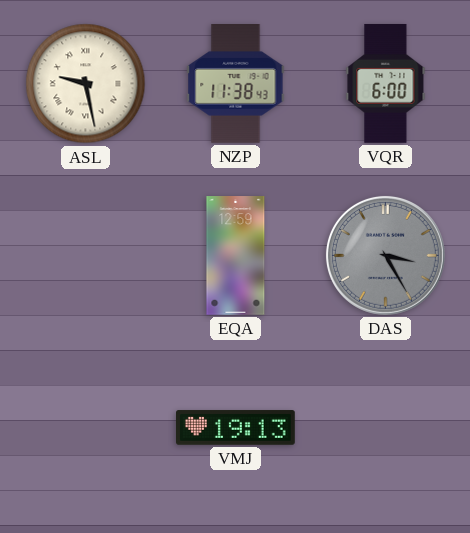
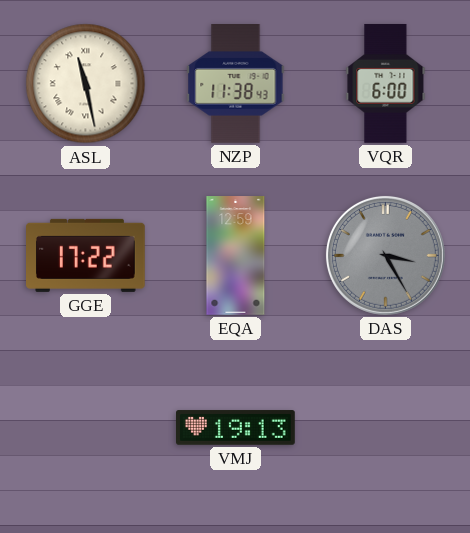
ASL: 9:28 -> 11:28 (86, 84)
GGE: none -> 17:22 (86, 255)
